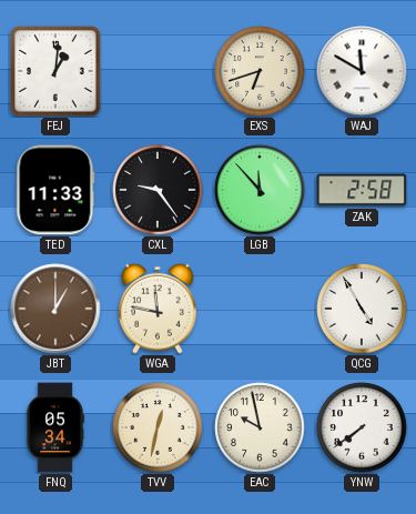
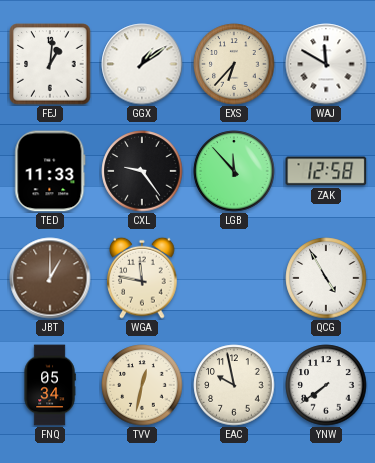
GGX: none -> 1:09 (142, 64)
EXS: 6:42 -> 6:37 (234, 64)
ZAK: 2:58 -> 12:58 (326, 171)
